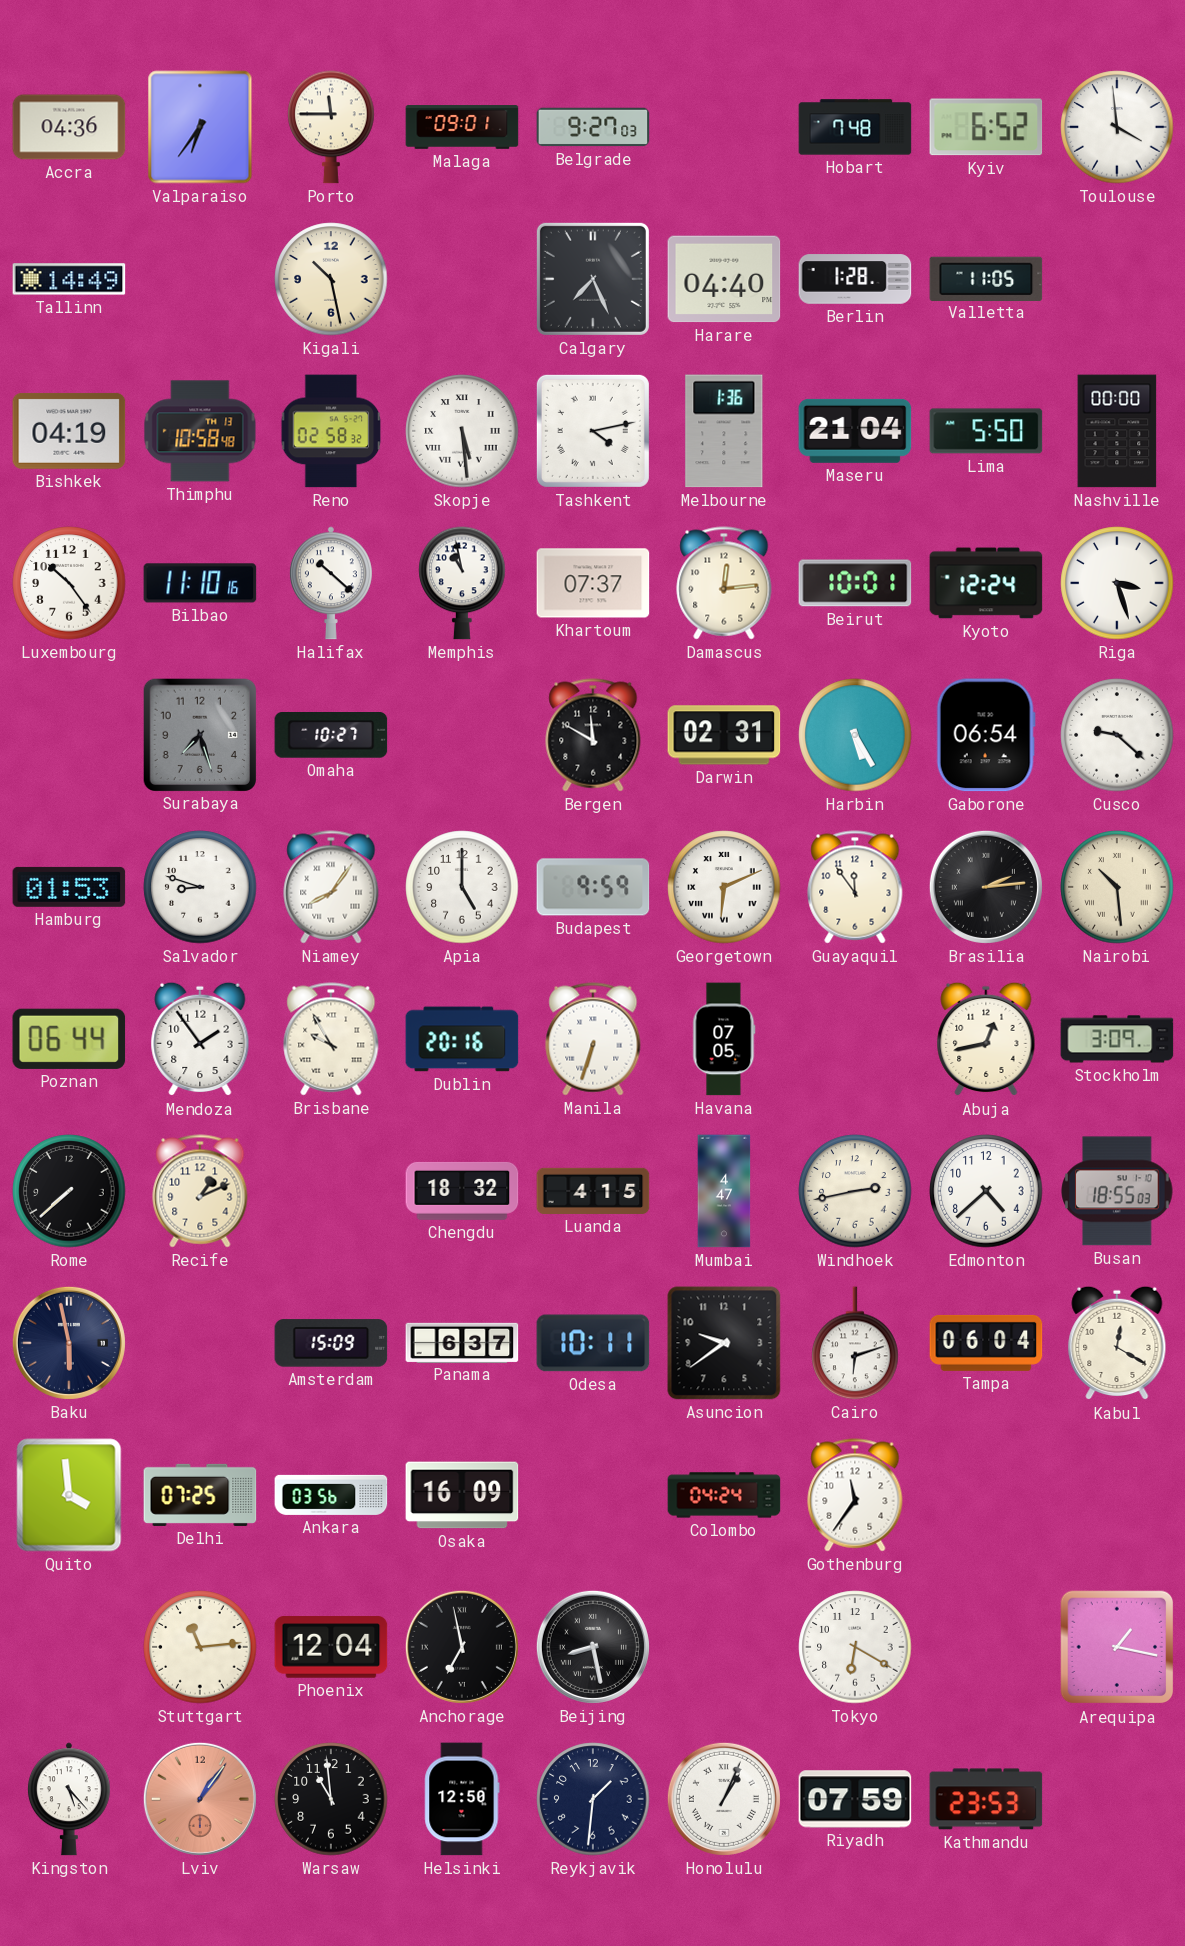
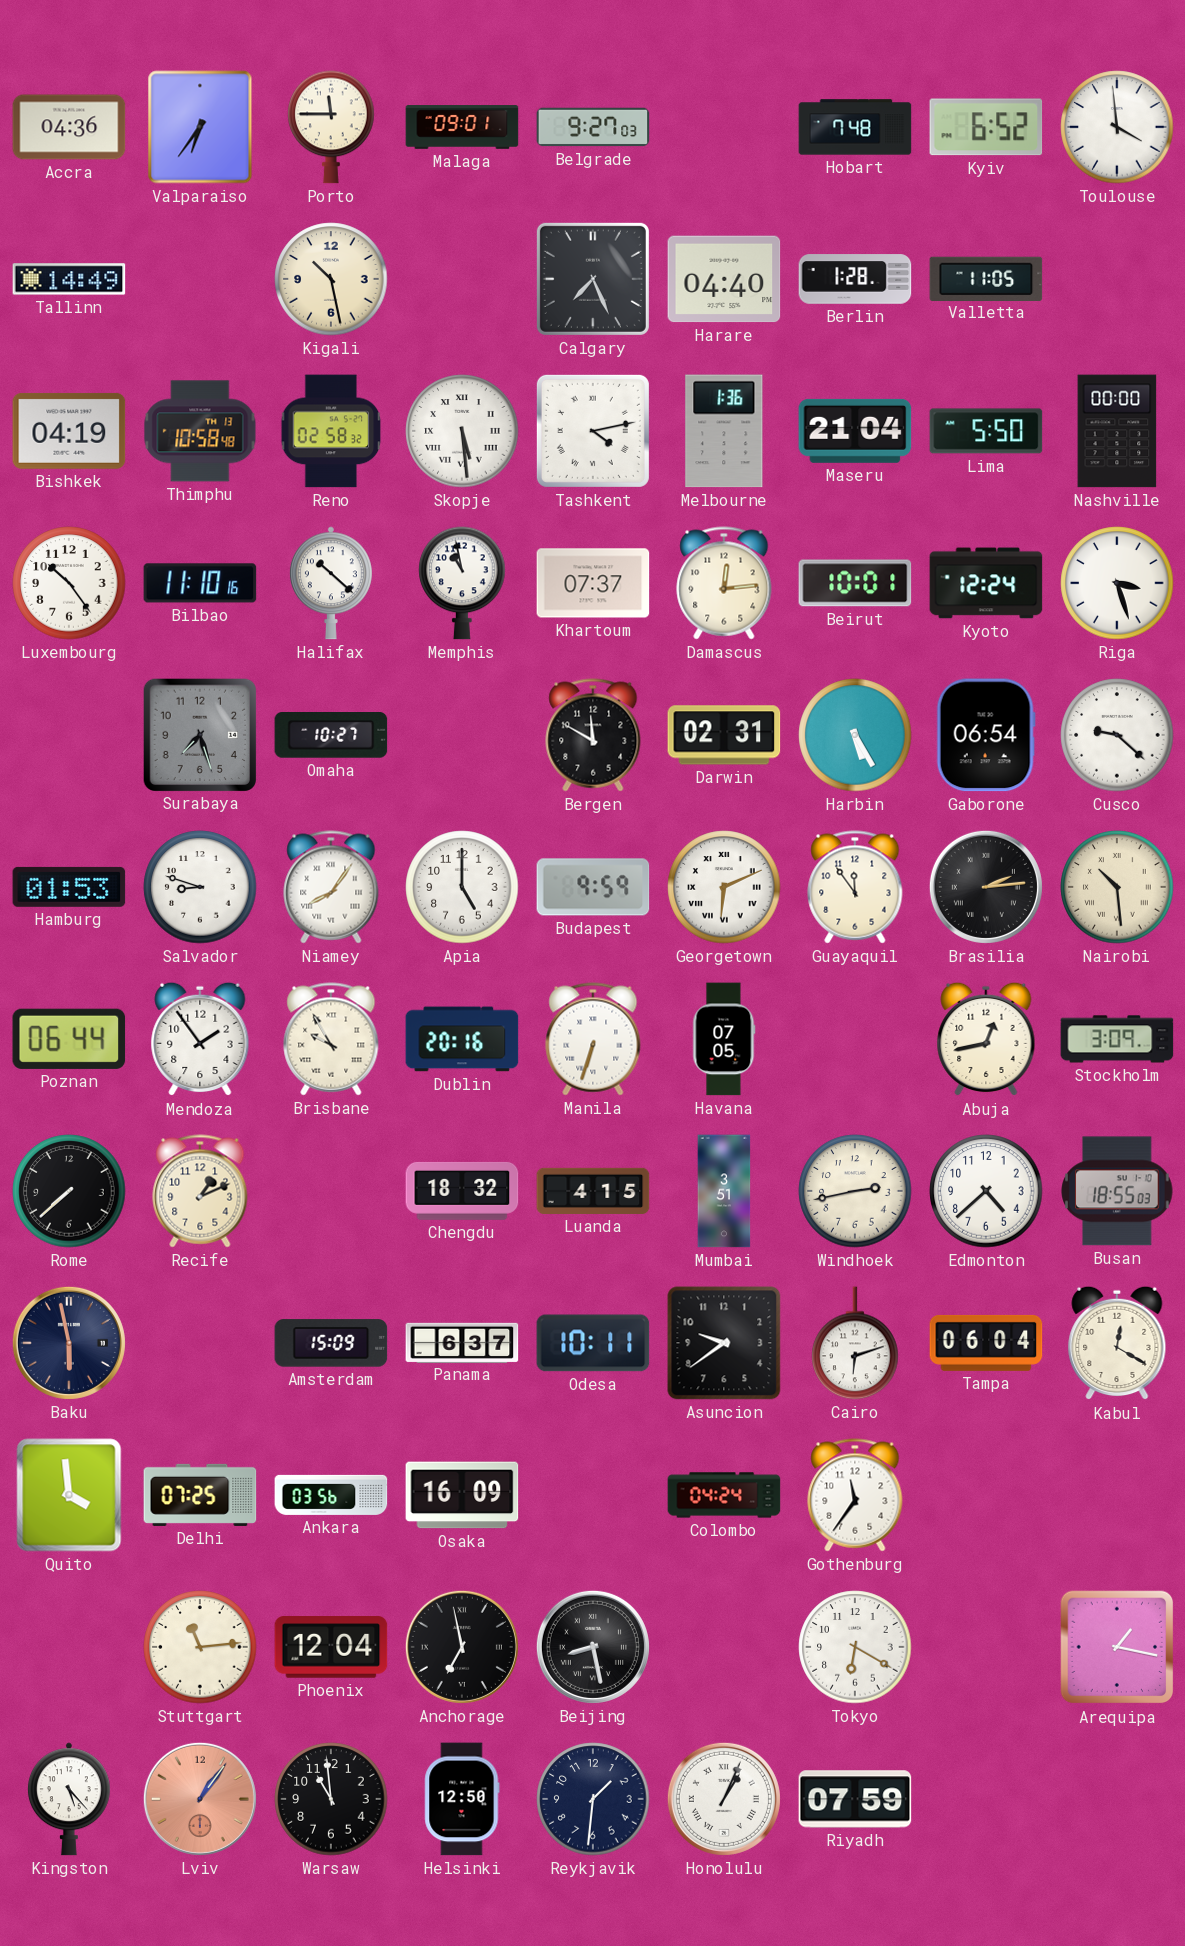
Mumbai: 4:47 -> 3:51 (724, 1191)
Kathmandu: 23:53 -> none (986, 1799)
